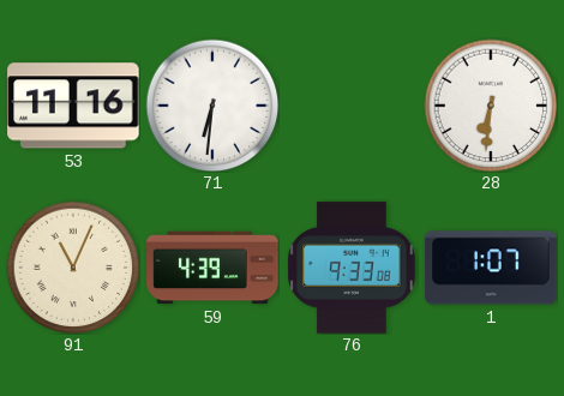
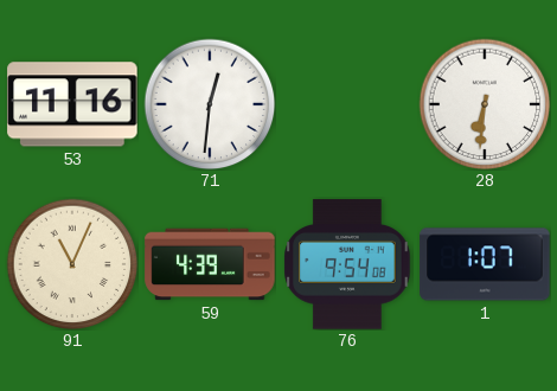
71: 6:31 -> 12:31 (210, 104)
76: 9:33 -> 9:54 (347, 264)
